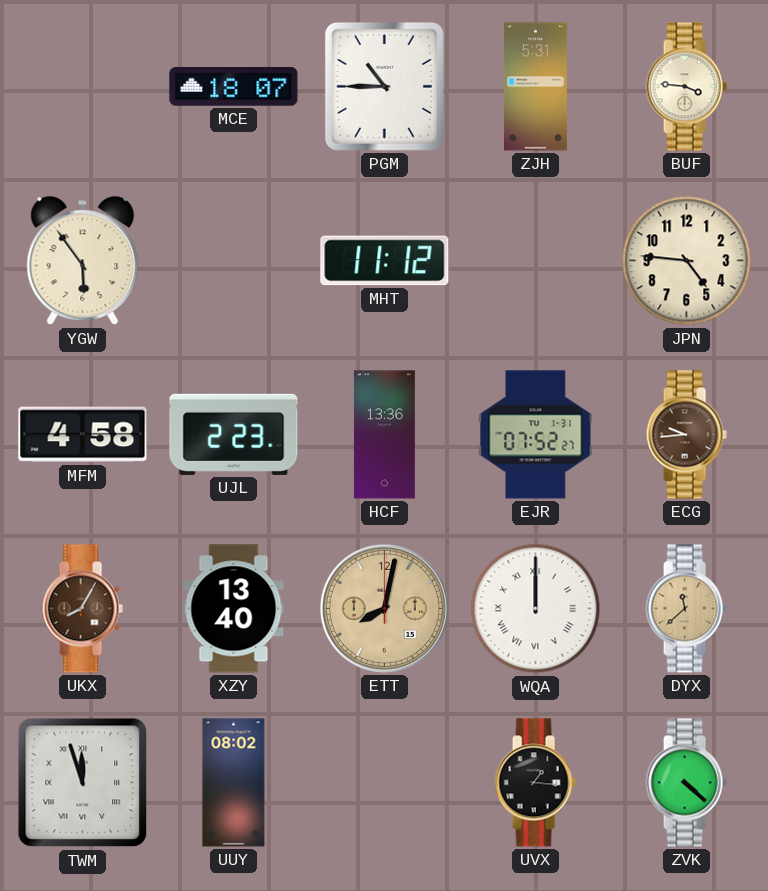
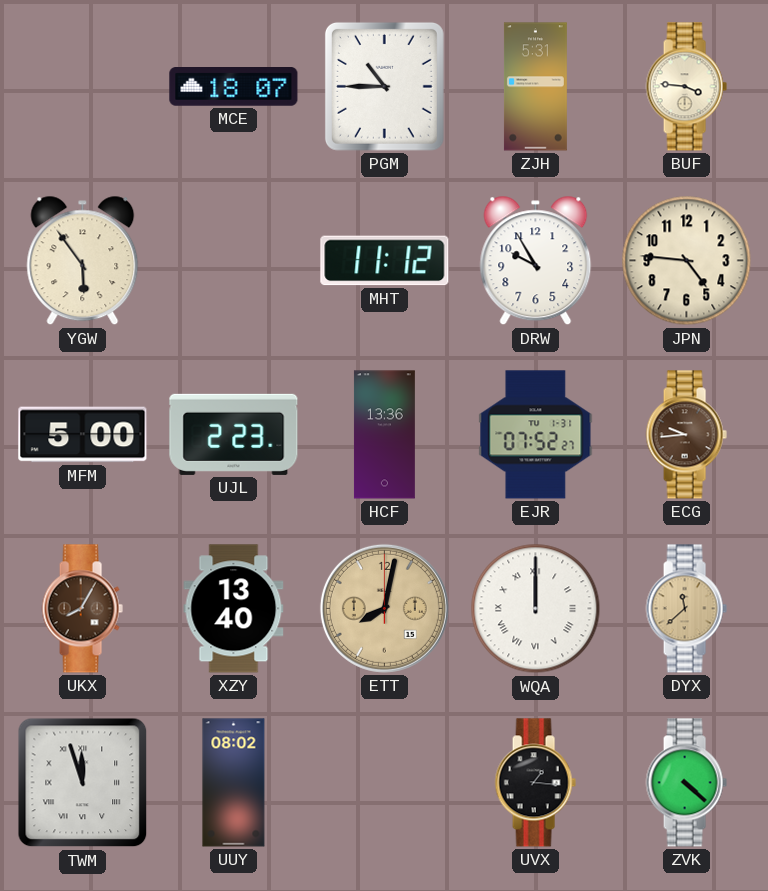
DRW: none -> 9:55 (536, 261)
MFM: 4:58 -> 5:00 (83, 435)
